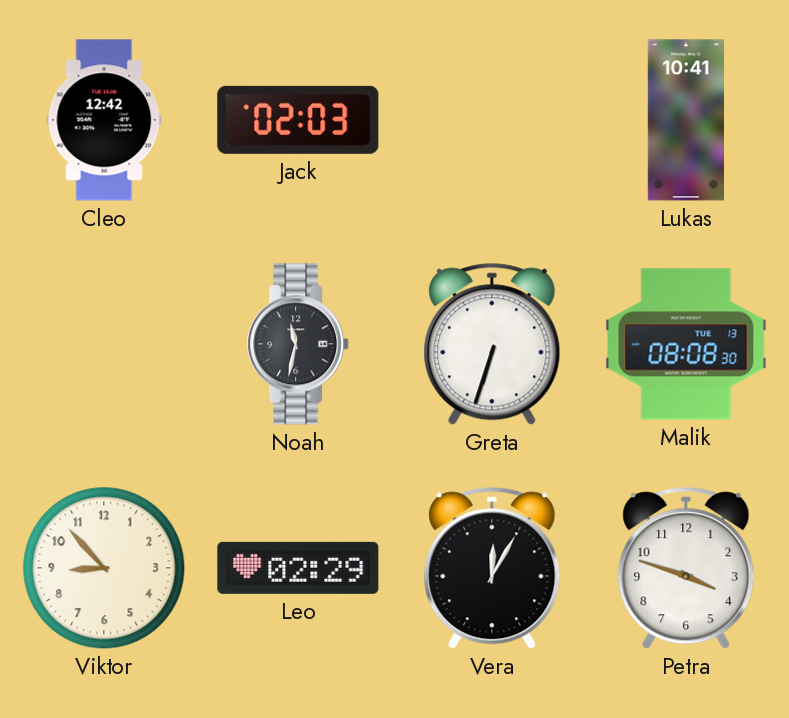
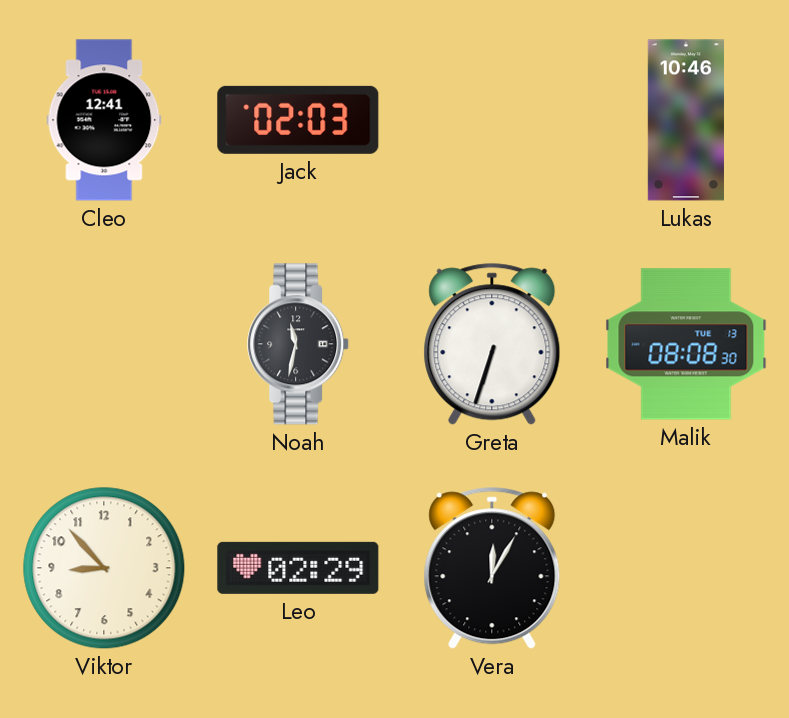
Cleo: 12:42 -> 12:41 (104, 120)
Lukas: 10:41 -> 10:46 (686, 120)
Petra: 3:48 -> none (686, 568)
